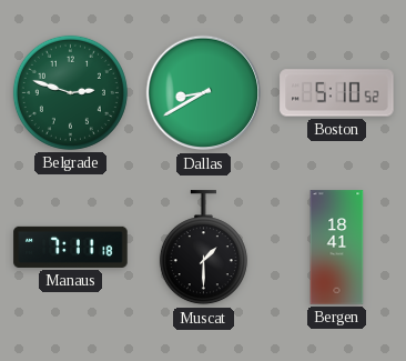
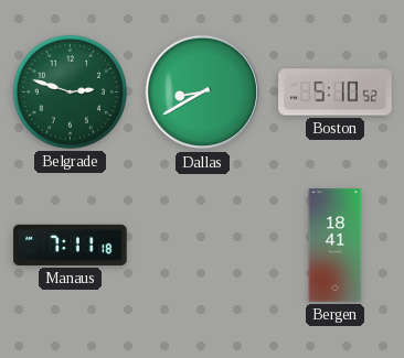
Muscat: 1:30 -> none (203, 248)
